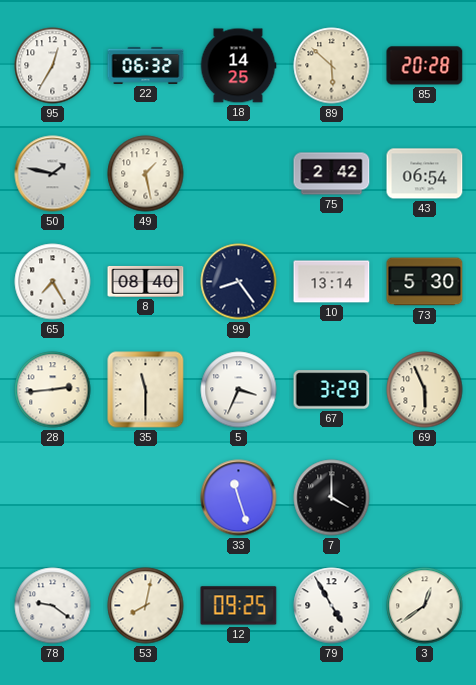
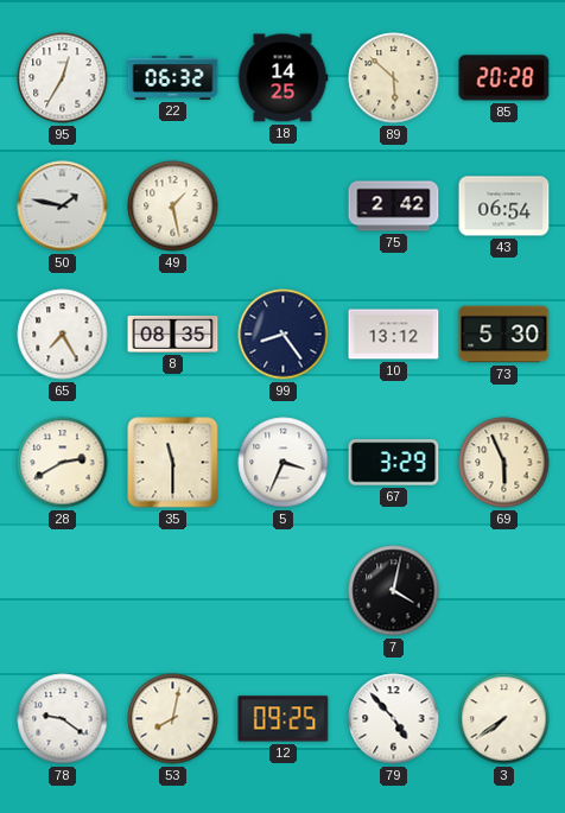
8: 08:40 -> 08:35 (173, 334)
10: 13:14 -> 13:12 (394, 335)
28: 2:44 -> 2:40 (63, 463)
33: 11:27 -> none (239, 498)
7: 4:00 -> 4:02 (394, 591)
79: 4:55 -> 4:53 (394, 719)
3: 12:39 -> 7:39 (504, 719)
